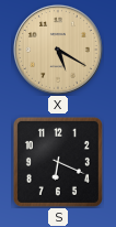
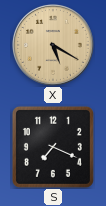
S: 6:19 -> 7:19 (53, 147)
